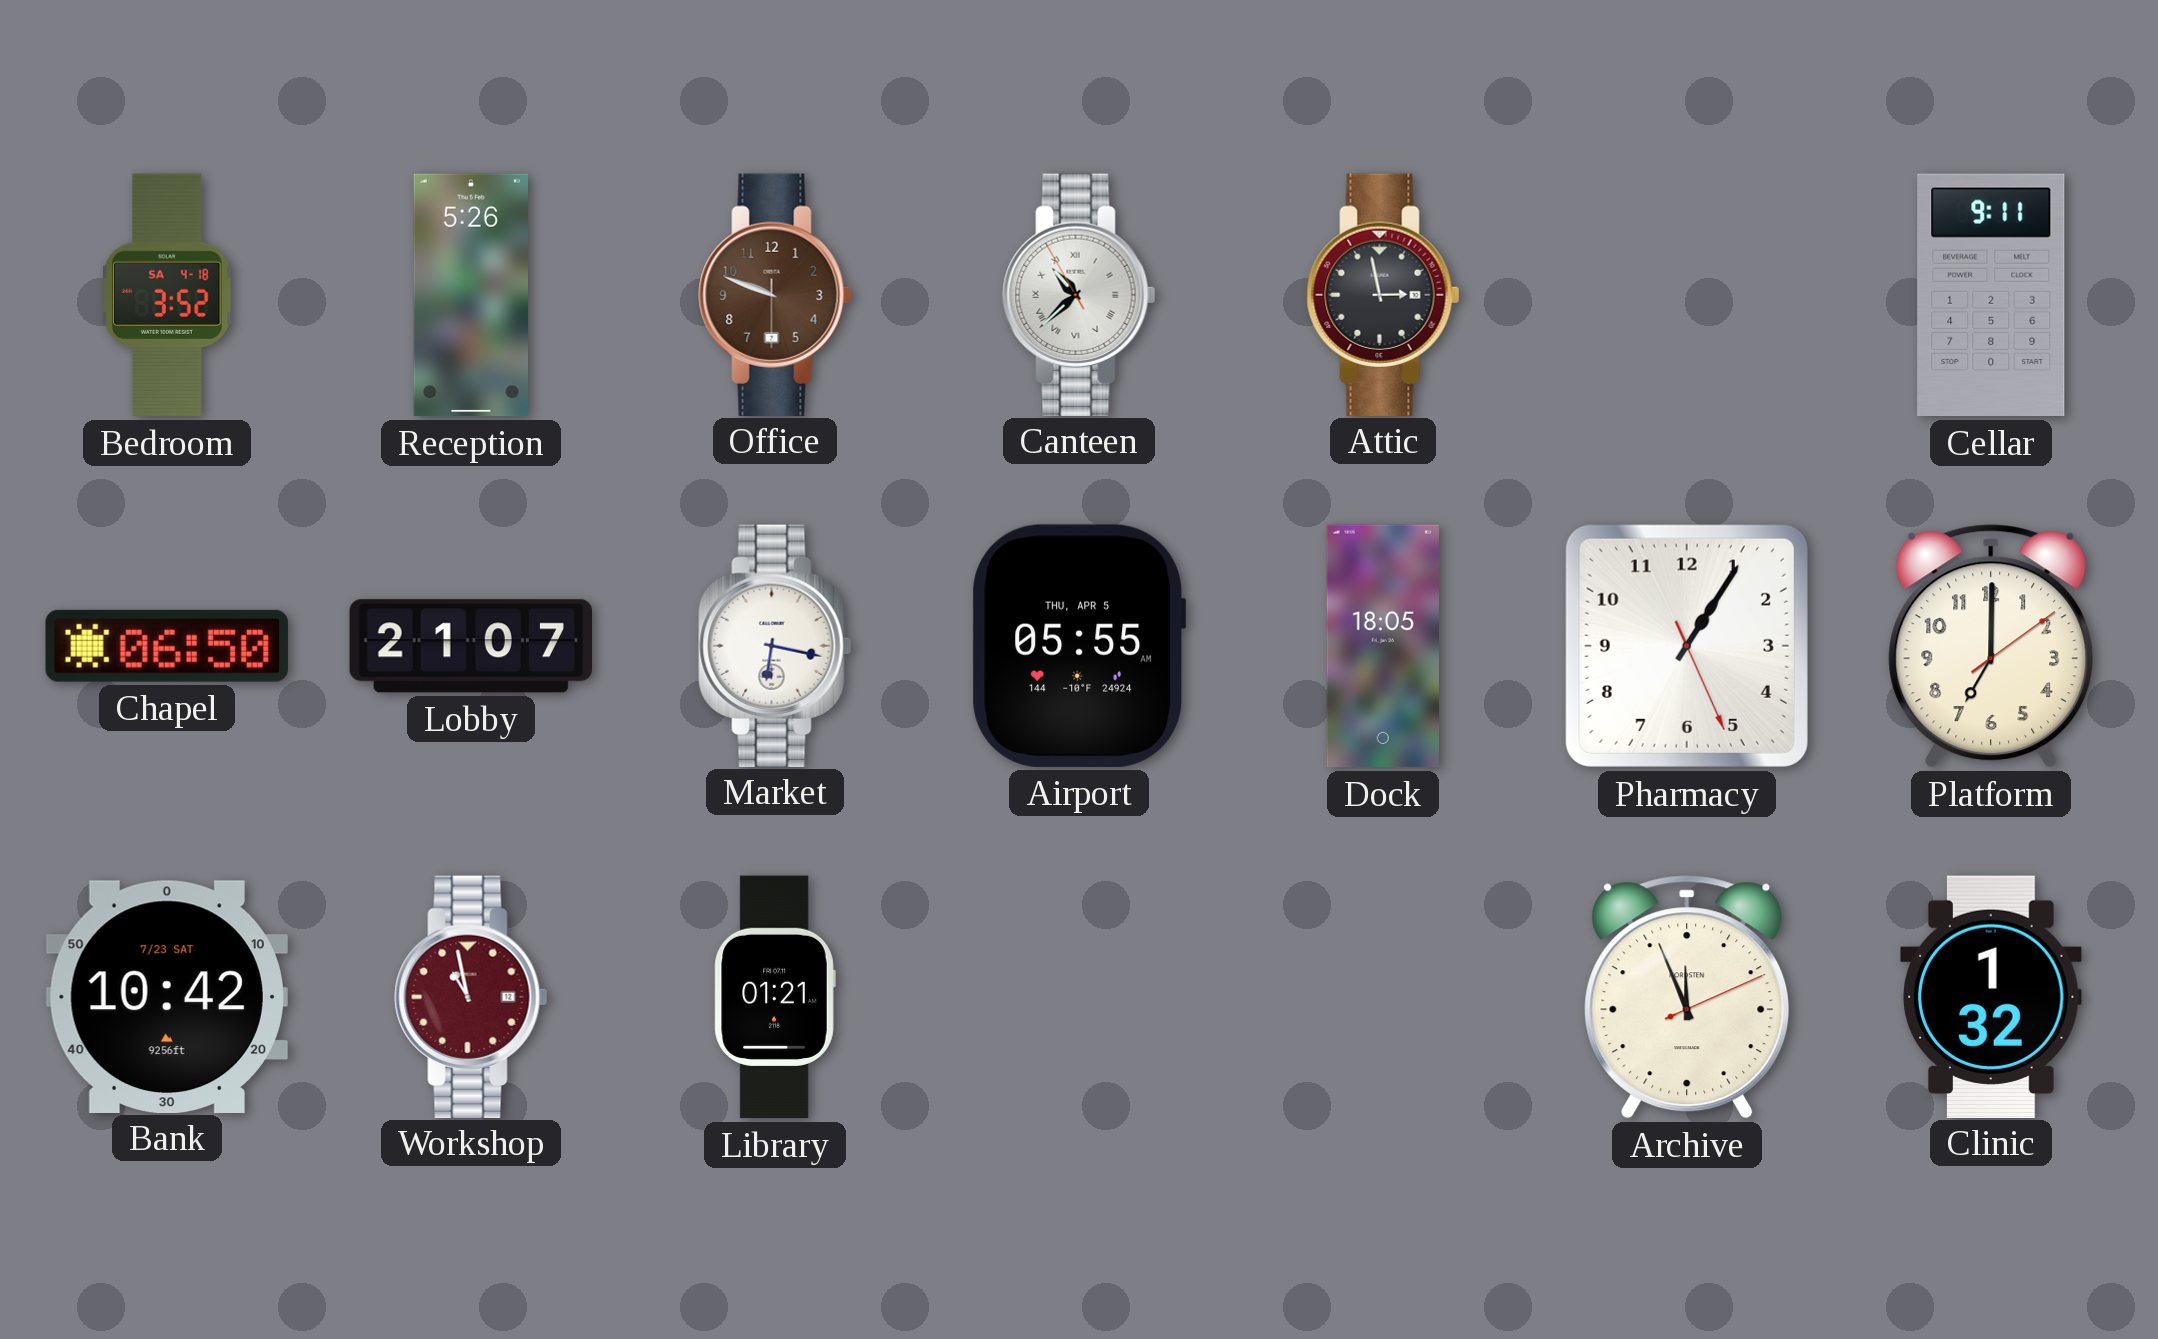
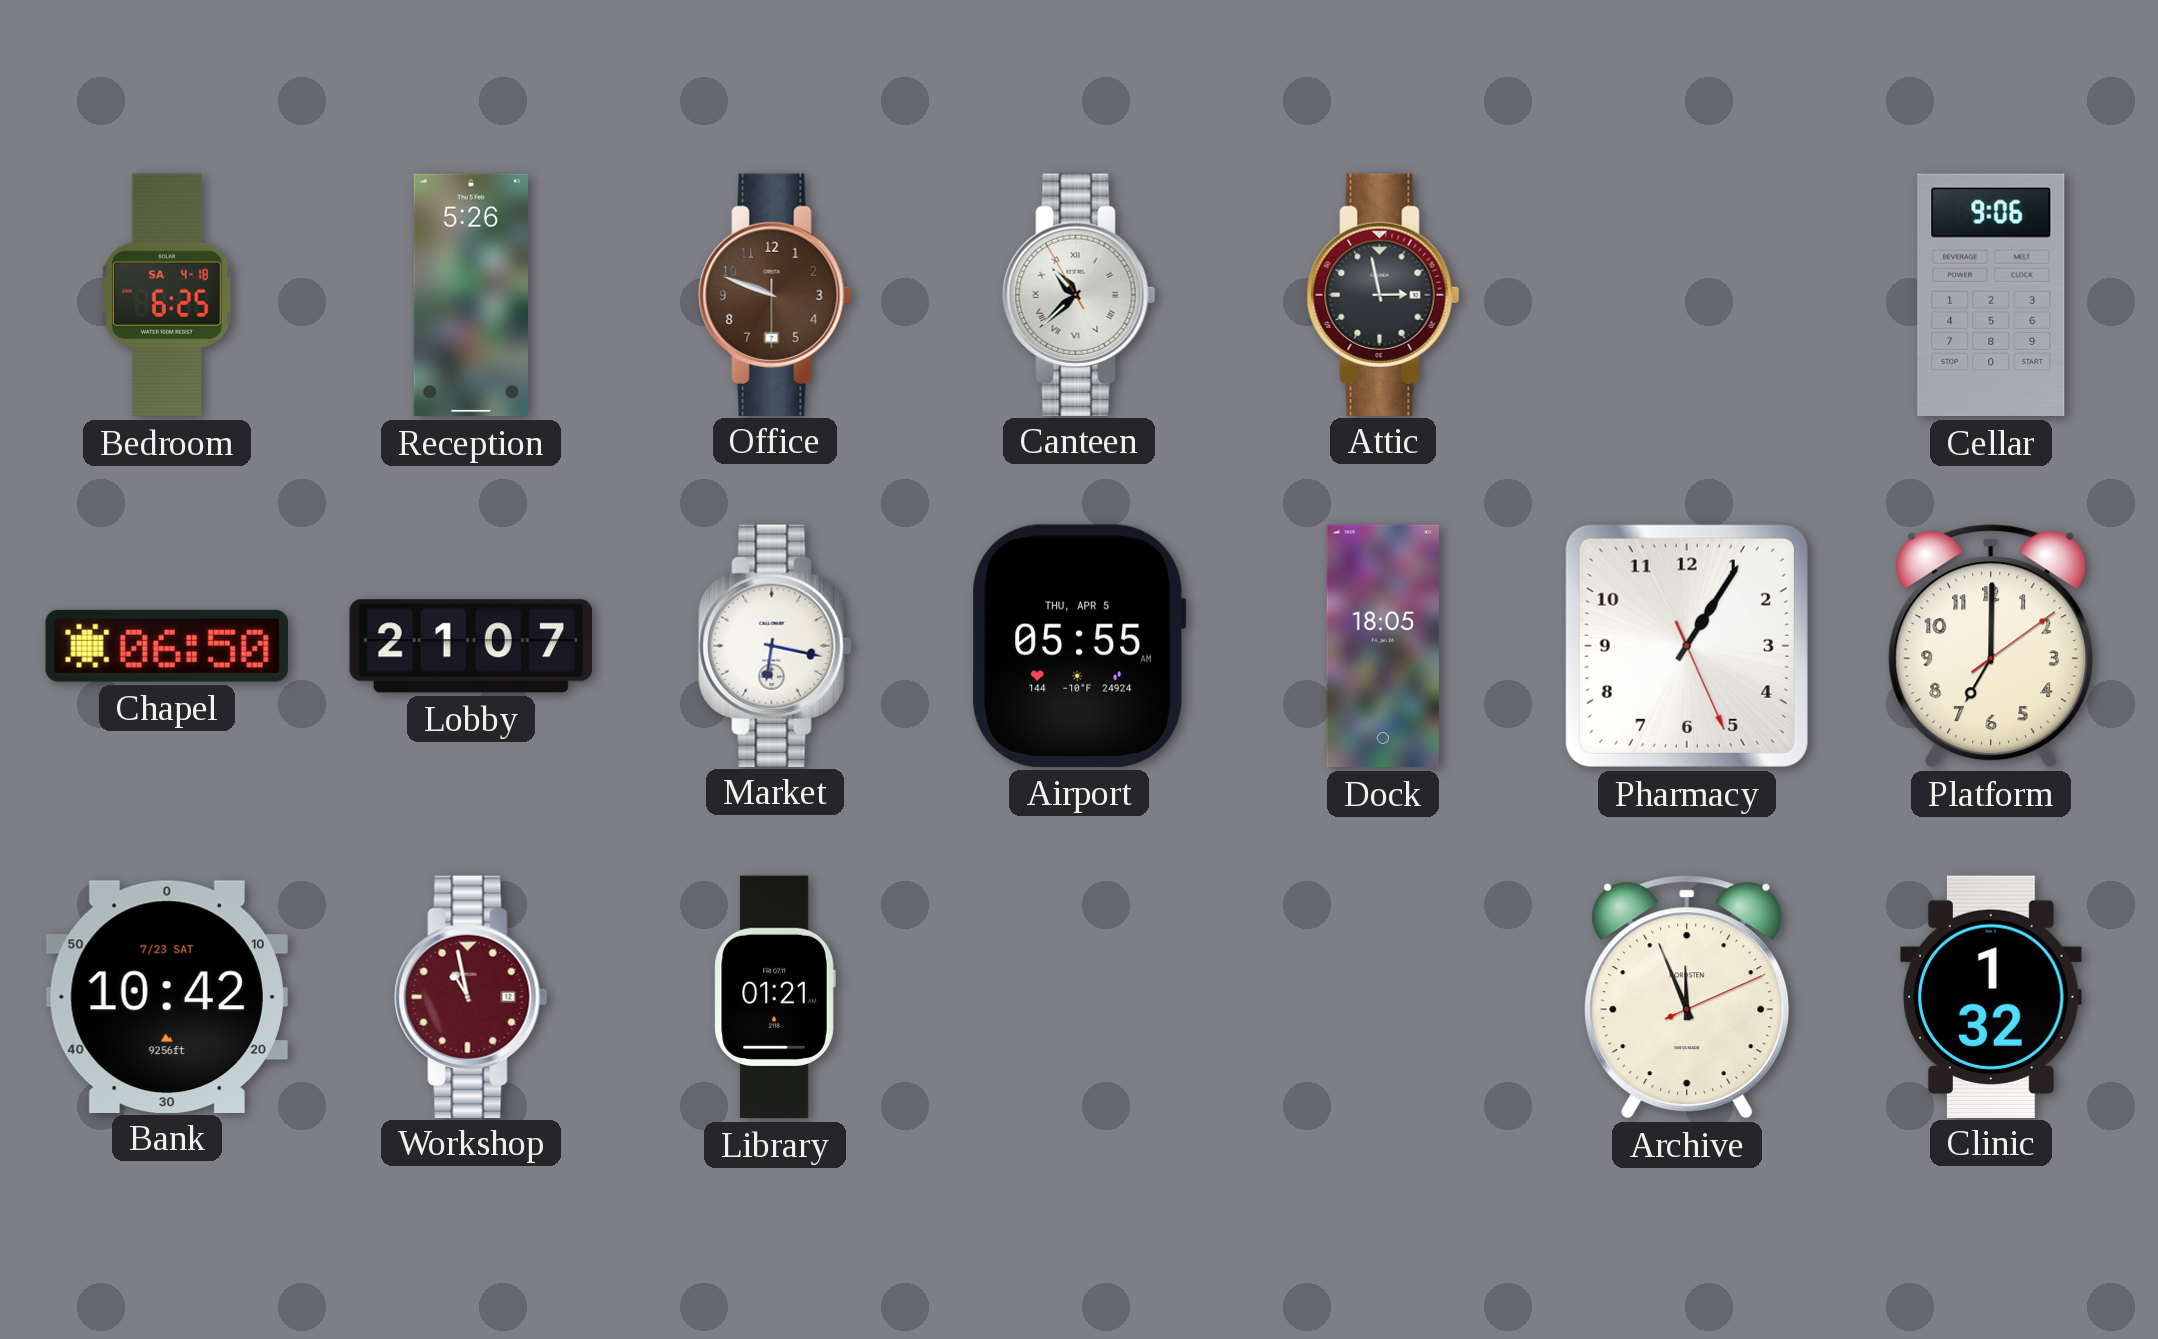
Bedroom: 3:52 -> 6:25 (168, 295)
Cellar: 9:11 -> 9:06 (1991, 295)
